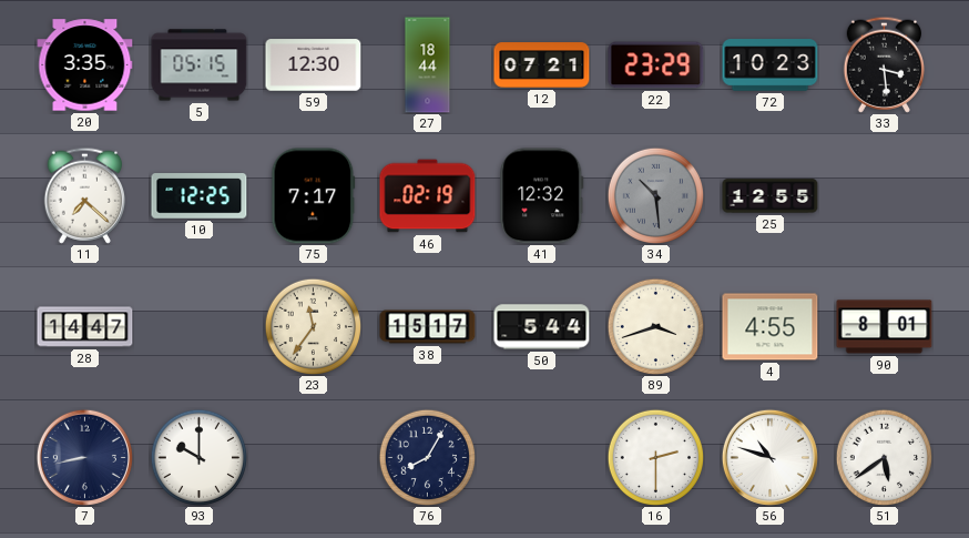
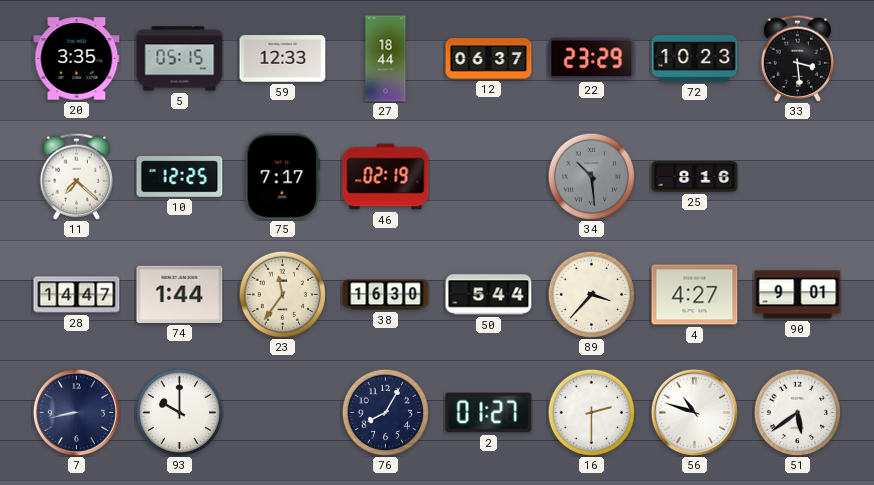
59: 12:30 -> 12:33 (283, 59)
12: 07:21 -> 06:37 (489, 59)
41: 12:32 -> none (542, 196)
25: 12:55 -> 8:16 (695, 177)
74: none -> 1:44 (180, 294)
38: 15:17 -> 16:30 (386, 295)
89: 3:42 -> 3:37 (591, 294)
4: 4:55 -> 4:27 (695, 295)
90: 8:01 -> 9:01 (798, 295)
2: none -> 01:27 (489, 413)
